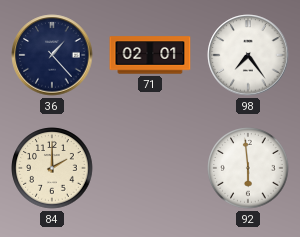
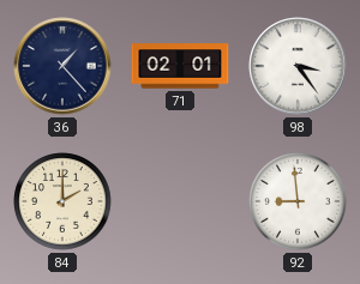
98: 7:24 -> 3:24 (298, 66)
92: 5:59 -> 8:59 (298, 201)
